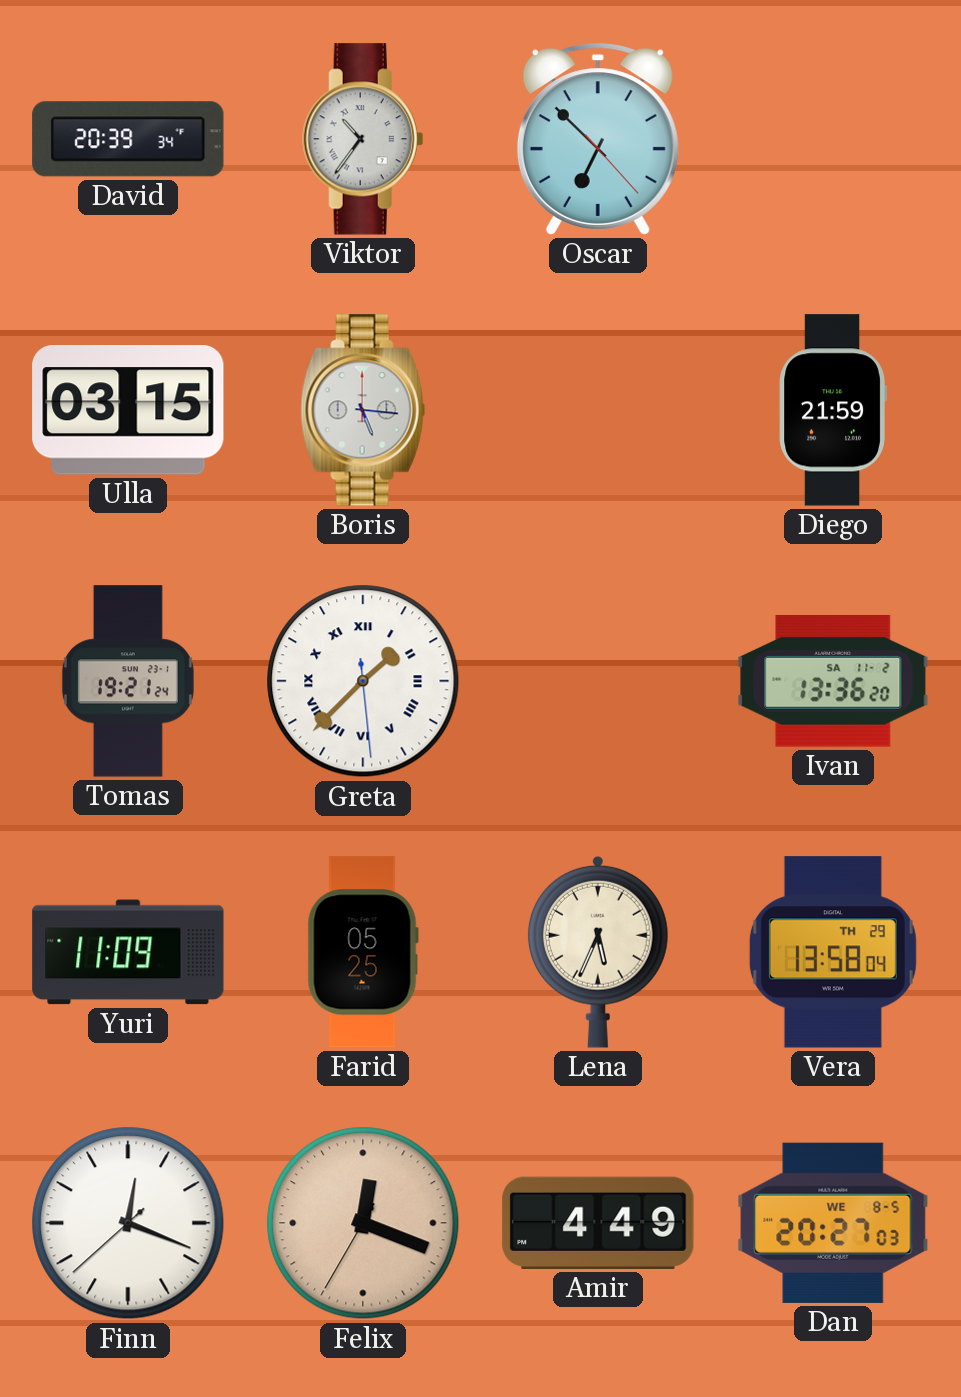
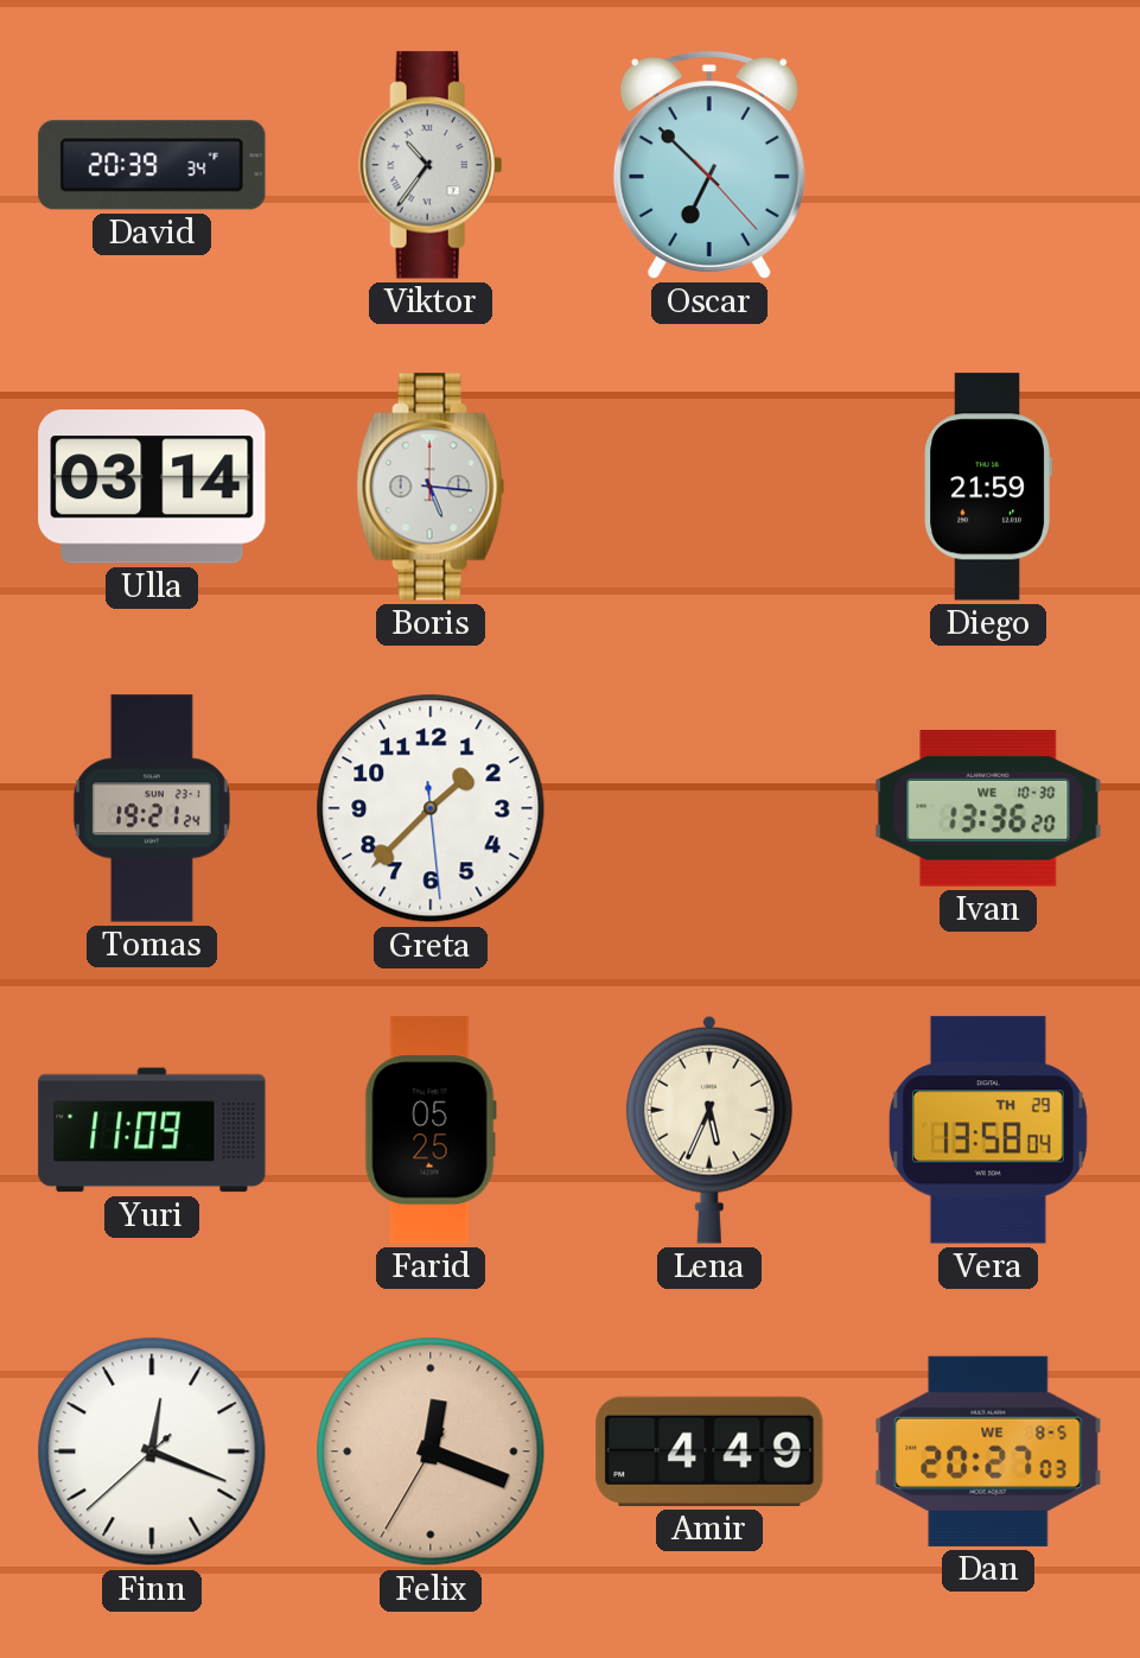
Ulla: 03:15 -> 03:14 (152, 487)
Greta numerals: Roman -> Arabic (431, 808)
Ivan date: SA 11-2 -> WE 10-30 (988, 809)
